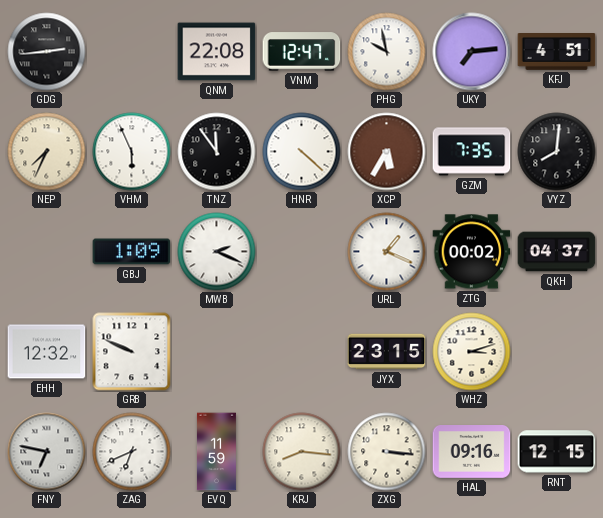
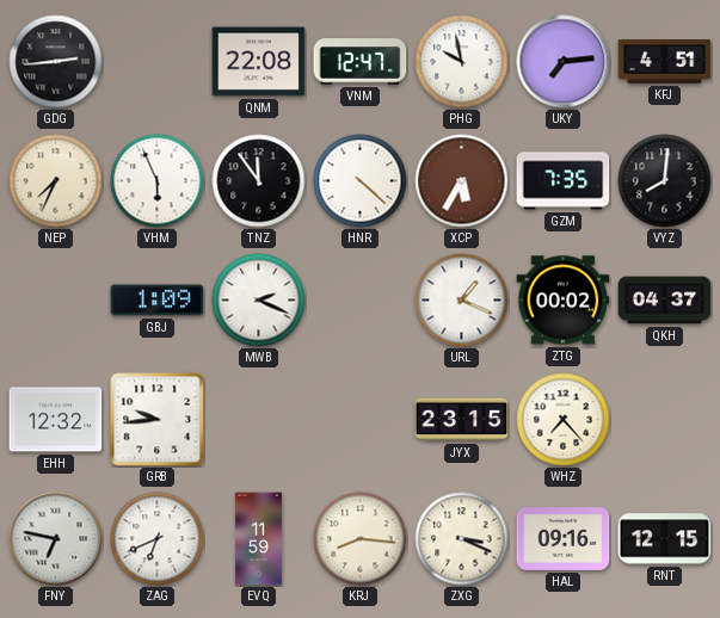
GRB: 9:49 -> 9:44 (158, 420)
WHZ: 3:12 -> 7:23 (564, 420)
ZXG: 3:16 -> 3:19 (462, 539)
